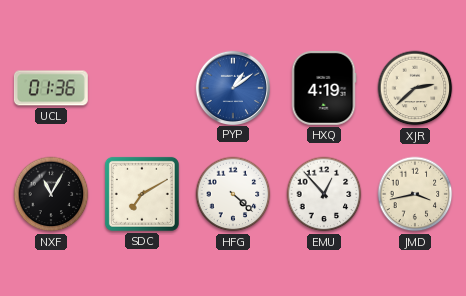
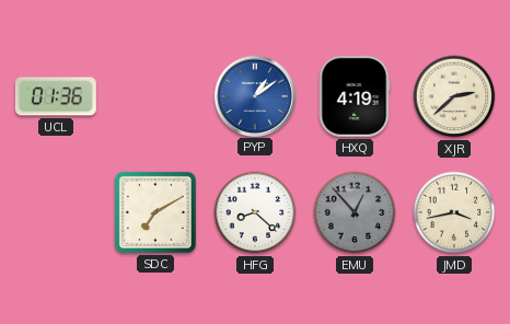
NXF: 11:05 -> none (51, 194)
HFG: 4:22 -> 8:22 (255, 212)
EMU dial: white -> grey (355, 212)
